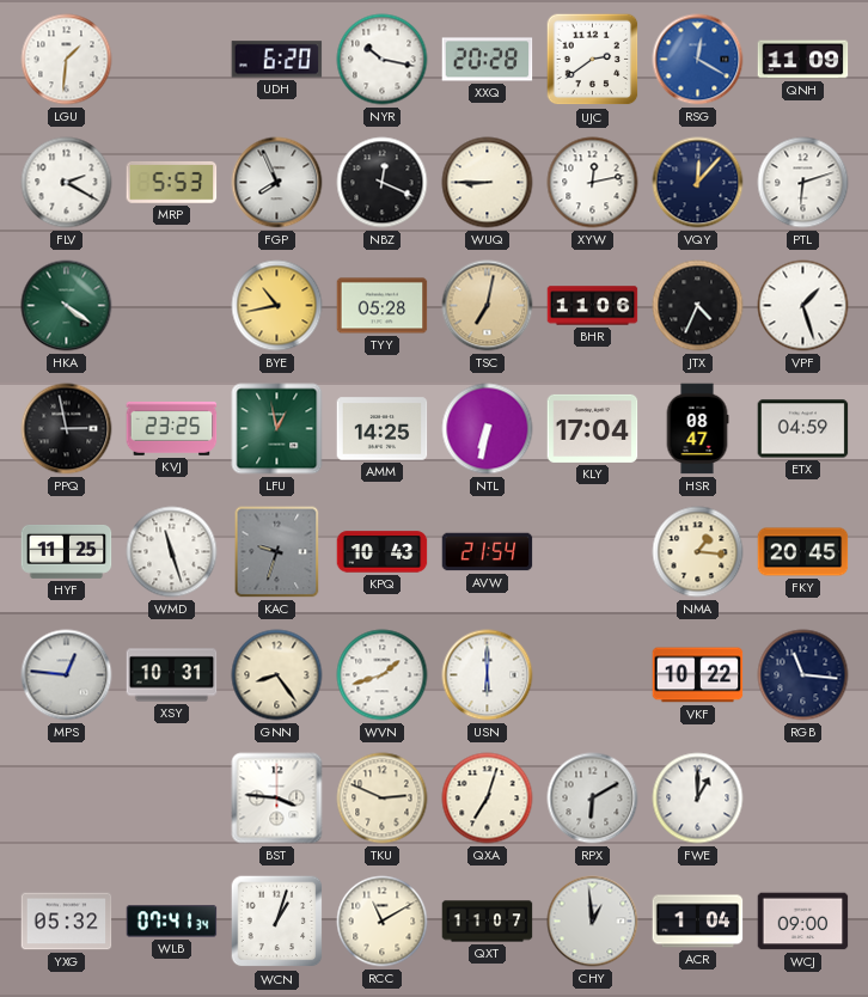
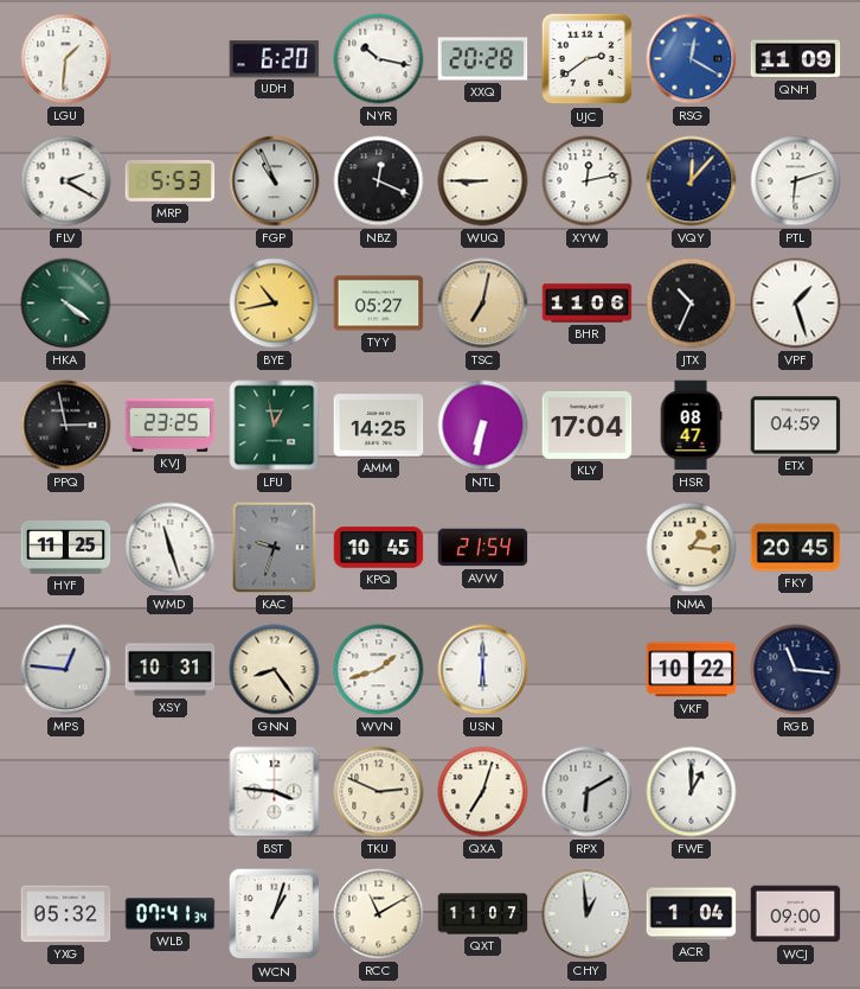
FGP: 7:56 -> 10:56 (275, 181)
TYY: 05:28 -> 05:27 (379, 304)
JTX: 4:34 -> 10:34 (692, 304)
KPQ: 10:43 -> 10:45 (379, 548)
